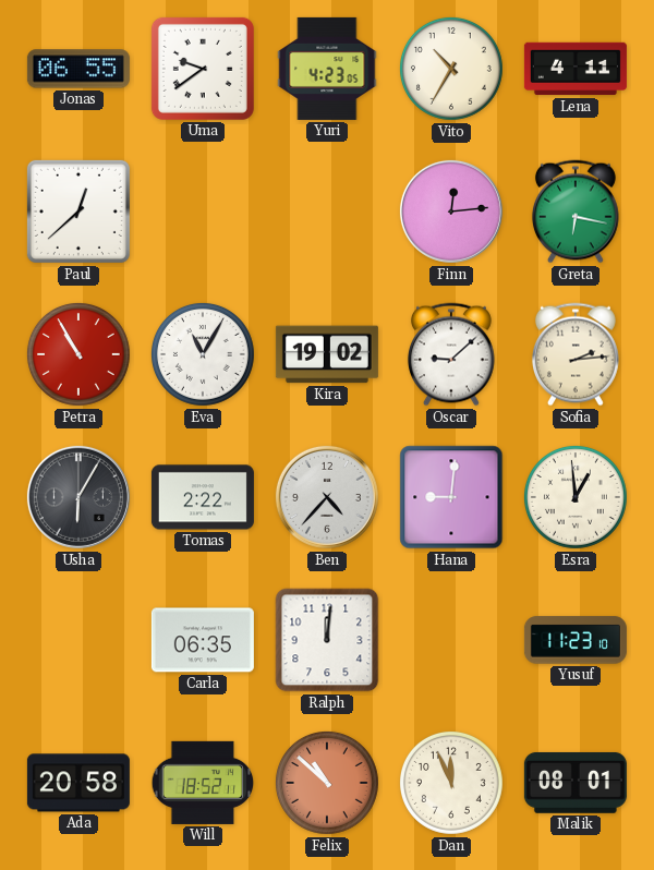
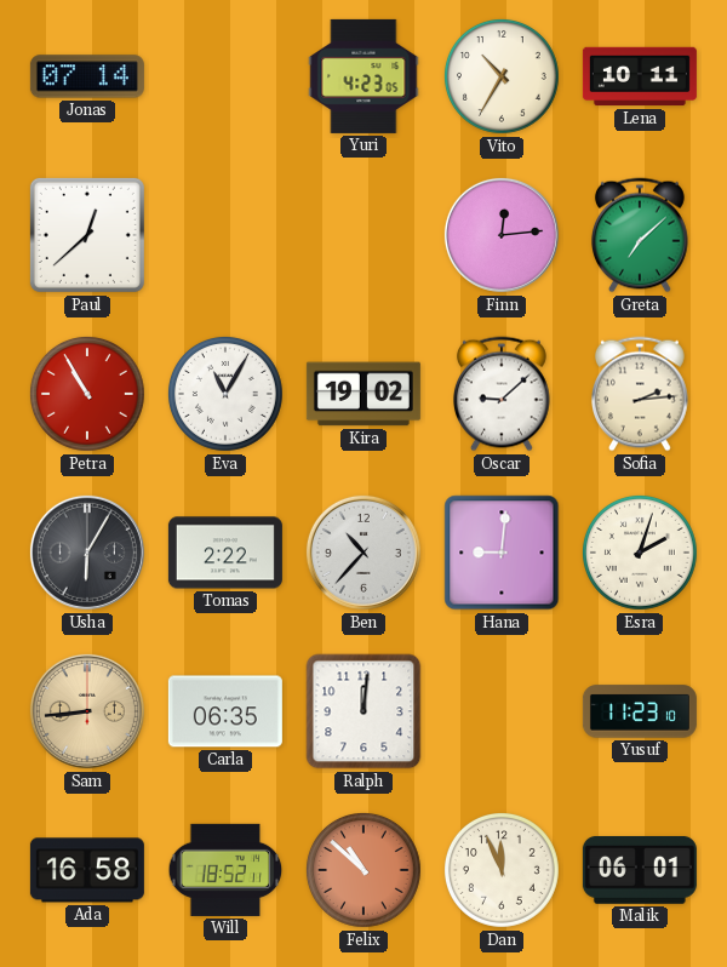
Jonas: 06:55 -> 07:14 (87, 76)
Uma: 9:39 -> none (203, 69)
Lena: 4:11 -> 10:11 (640, 76)
Greta: 6:17 -> 7:08 (640, 235)
Ben: 4:37 -> 10:37 (363, 553)
Esra: 12:59 -> 2:03 (640, 553)
Sam: none -> 8:44 (87, 711)
Ada: 20:58 -> 16:58 (87, 870)
Malik: 08:01 -> 06:01 (640, 870)
